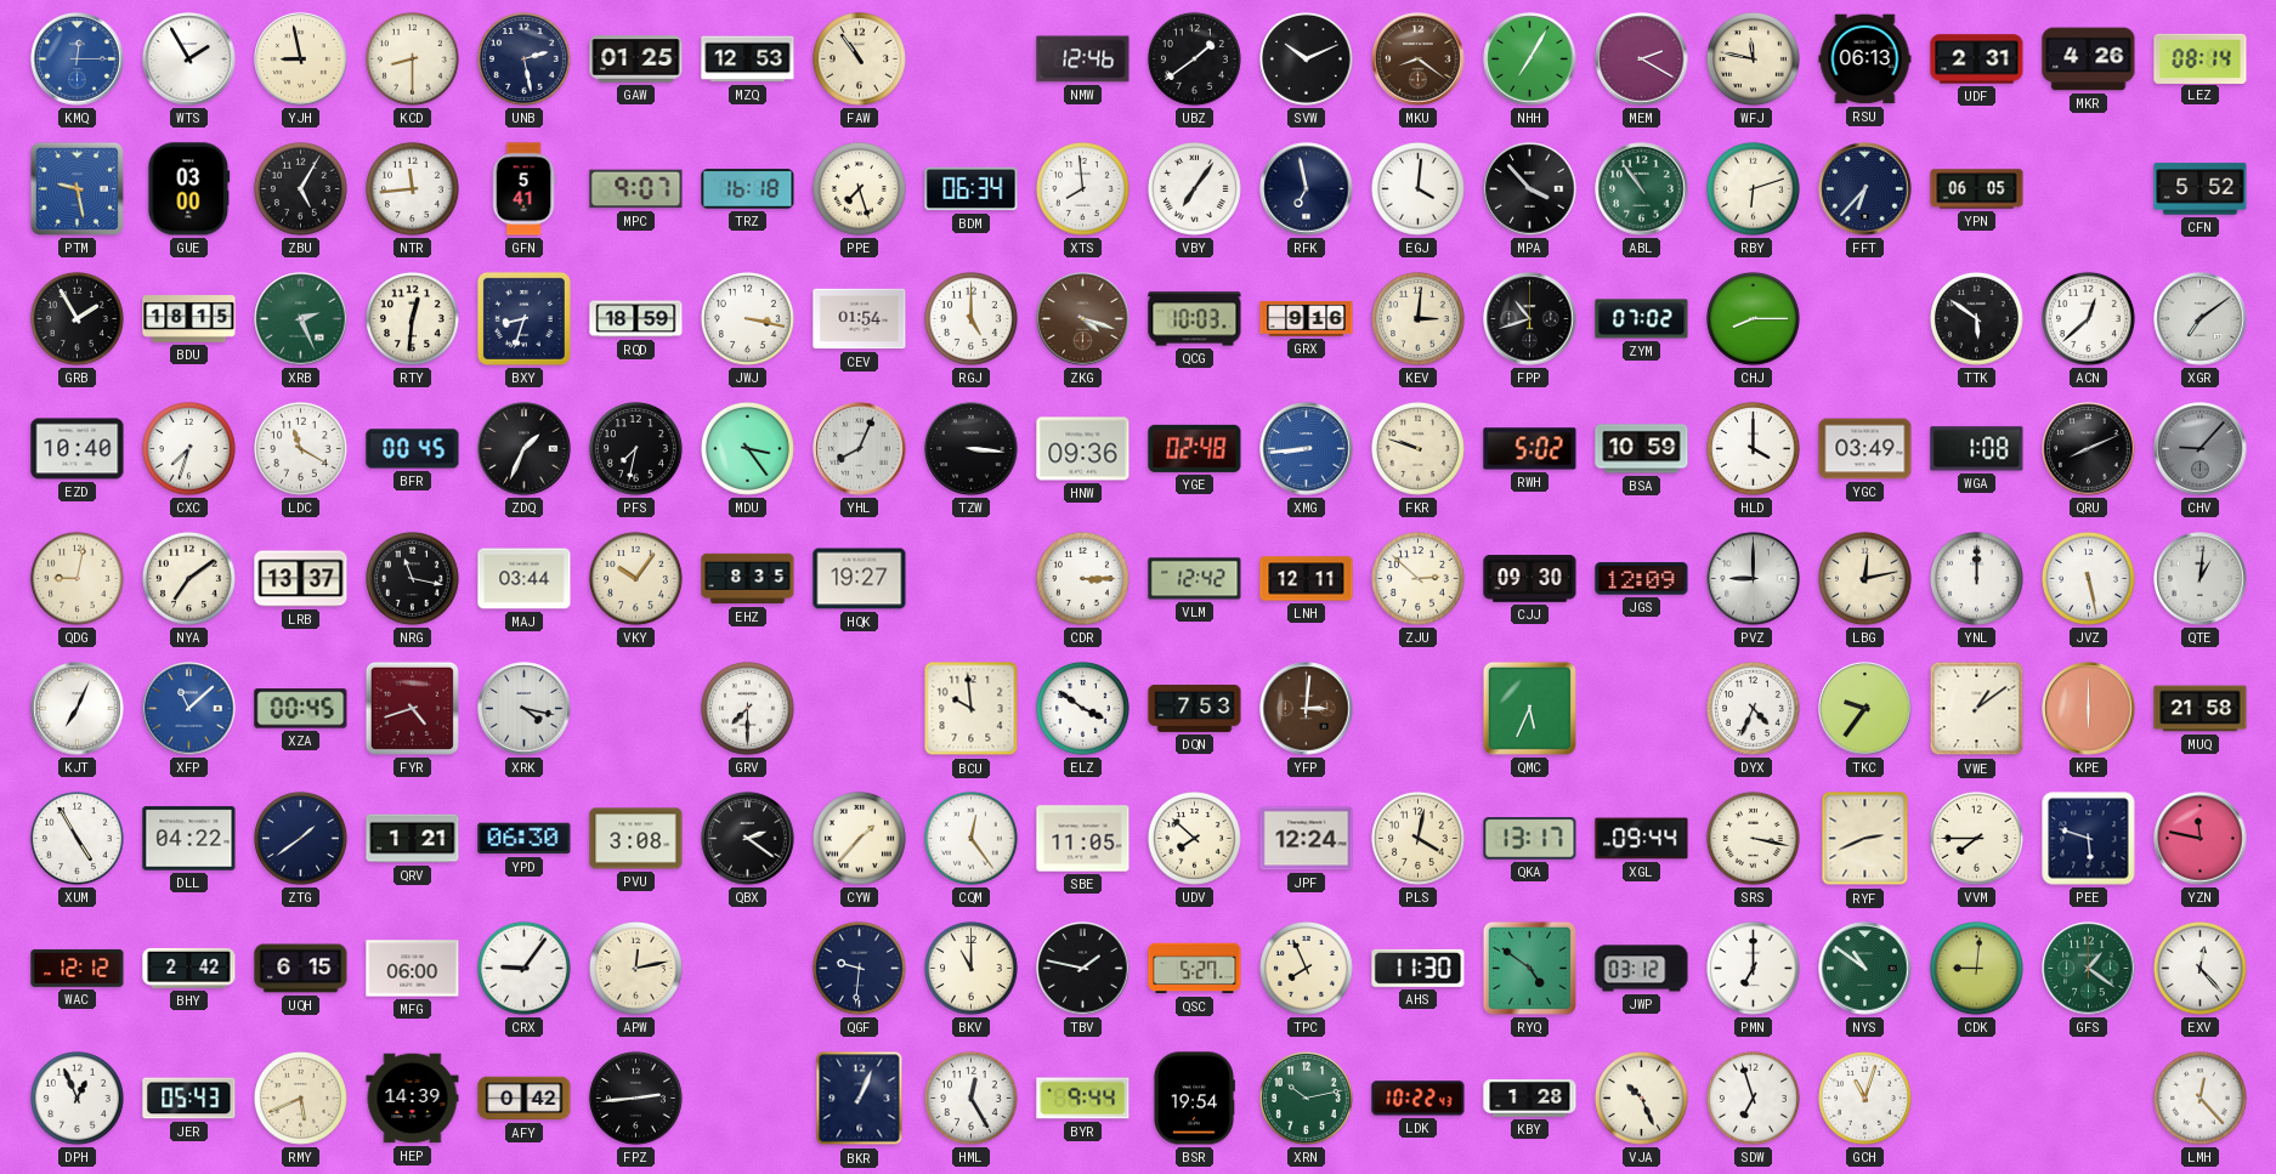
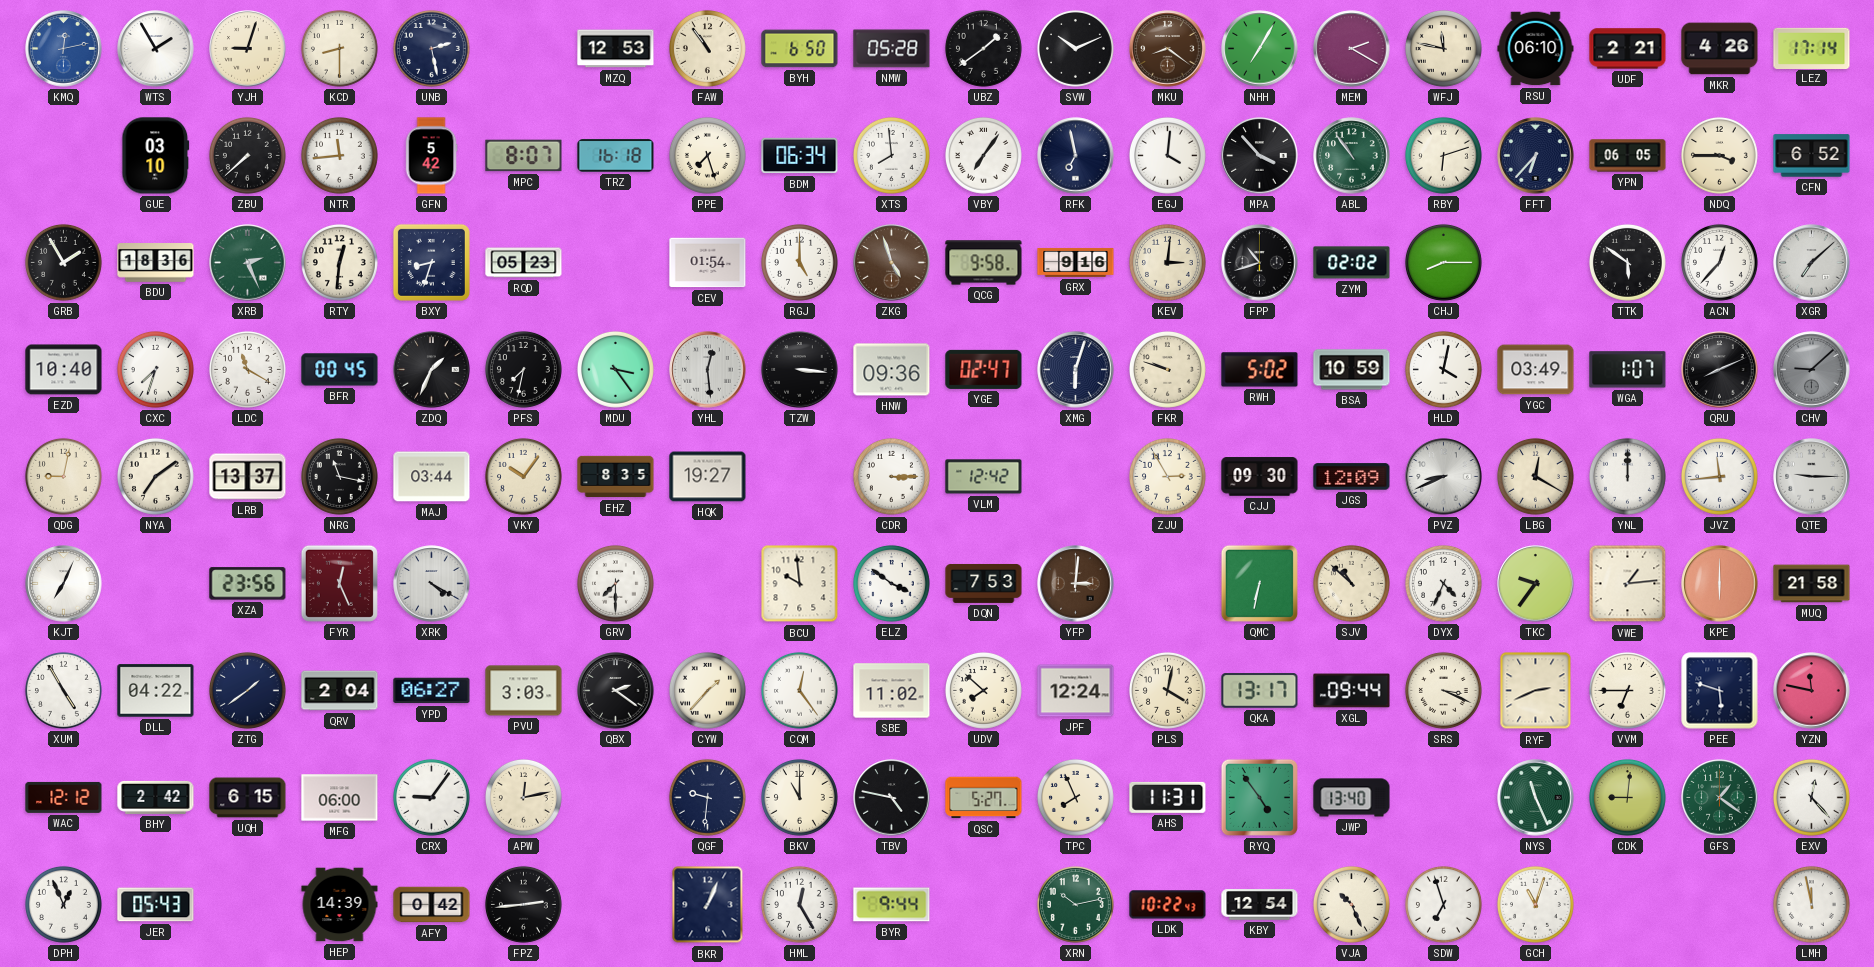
KMQ: 12:15 -> 12:13 (64, 49)
YJH: 8:58 -> 9:03 (248, 49)
GAW: 01:25 -> none (636, 59)
BYH: none -> 6:50 (800, 49)
NMW: 12:46 -> 05:28 (892, 49)
RSU: 06:13 -> 06:10 (1536, 49)
UDF: 2:31 -> 2:21 (1628, 49)
LEZ: 08:14 -> 17:14 (1812, 48)
PTM: 9:28 -> none (77, 188)
GUE: 03:00 -> 03:10 (156, 156)
ZBU: 5:05 -> 7:38 (247, 155)
GFN: 5:41 -> 5:42 (431, 156)
MPC: 9:07 -> 8:07 (524, 156)
NDQ: none -> 3:45 (1719, 155)
CFN: 5:52 -> 6:52 (1812, 156)
BDU: 18:15 -> 18:36 (156, 263)
RQD: 18:59 -> 05:23 (524, 263)
JWJ: 3:17 -> none (747, 318)
ZKG: 4:18 -> 4:57 (892, 263)
QCG: 10:03 -> 9:58 (984, 263)
ZYM: 07:02 -> 02:02 (1352, 263)
ACN: 12:38 -> 12:37 (1719, 262)
XGR: 7:09 -> 7:08 (1812, 263)
YHL: 8:04 -> 12:29 (708, 370)
YGE: 02:48 -> 02:47 (984, 369)
XMG: 8:44 -> 6:03 (1076, 370)
XMG dial: blue -> navy (1076, 370)
HLD: 4:00 -> 4:02 (1443, 369)
WGA: 1:08 -> 1:07 (1628, 370)
CHV: 9:07 -> 9:08 (1812, 370)
LNH: 12:11 -> none (1307, 579)
ZJU: 2:52 -> 2:55 (1167, 476)
PVZ: 9:00 -> 8:41 (1444, 477)
LBG: 12:13 -> 12:20 (1535, 476)
JVZ: 5:28 -> 11:44 (1719, 476)
QTE: 1:01 -> 9:15 (1812, 477)
XFP: 11:08 -> none (189, 709)
XZA: 00:45 -> 23:56 (248, 584)
FYR: 4:42 -> 12:26 (339, 583)
XRK: 4:17 -> 4:20 (432, 584)
QMC: 5:34 -> 6:32 (1259, 583)
SJV: none -> 10:52 (1351, 583)
VWE: 1:09 -> 1:14 (1628, 584)
QRV: 1:21 -> 2:04 (340, 691)
YPD: 06:30 -> 06:27 (432, 691)
PVU: 3:08 -> 3:03 (524, 691)
SBE: 11:05 -> 11:02 (892, 691)
SRS: 3:17 -> 3:19 (1443, 690)
VVM: 7:45 -> 6:45 (1627, 690)
TBV: 1:47 -> 4:47 (892, 798)
AHS: 11:30 -> 11:31 (1168, 797)
RYQ: 4:51 -> 4:54 (1259, 797)
JWP: 03:12 -> 13:40 (1352, 798)
PMN: 7:00 -> none (1753, 968)
NYS: 10:51 -> 11:26 (1536, 798)
RMY: 5:41 -> none (300, 1098)
BSR: 19:54 -> none (1194, 1099)
KBY: 1:28 -> 12:54 (1260, 905)
LMH: 12:23 -> 11:58 (1811, 904)
